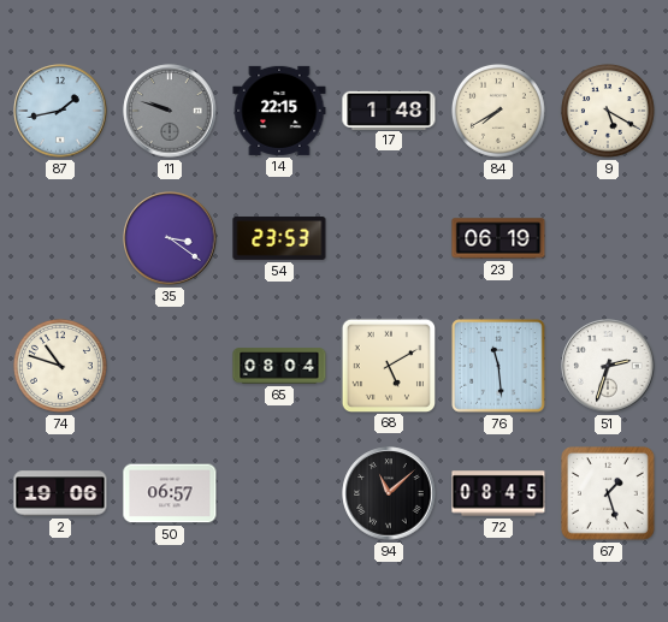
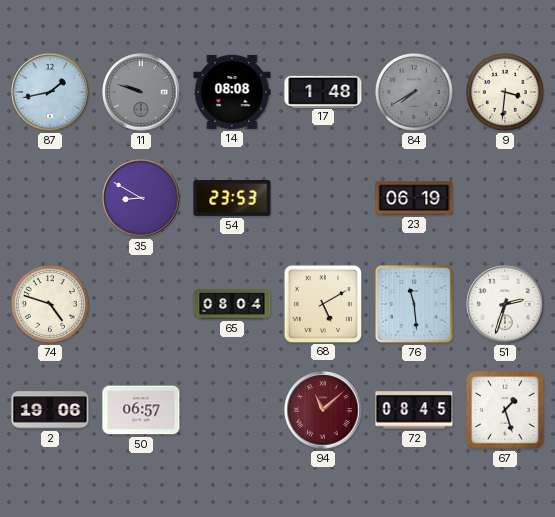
14: 22:15 -> 08:08 (232, 92)
84 dial: cream -> grey (414, 92)
9: 5:20 -> 3:31 (505, 92)
35: 3:21 -> 8:50 (141, 198)
74: 10:48 -> 4:48 (50, 304)
94 dial: black -> burgundy (323, 410)
